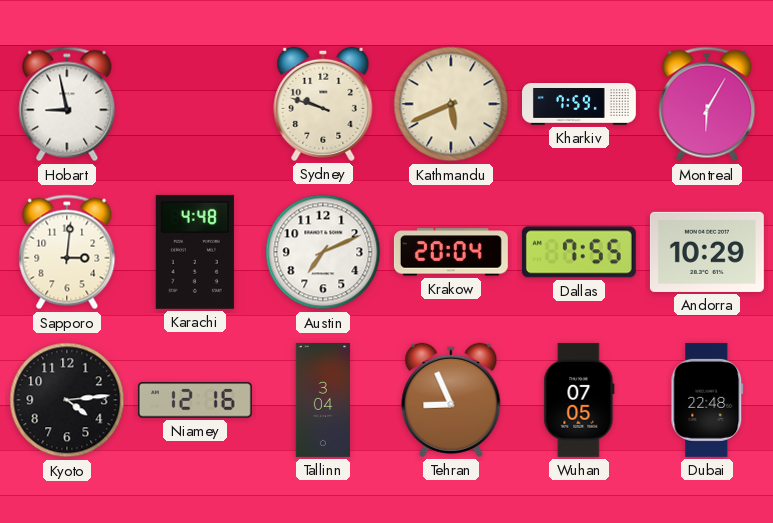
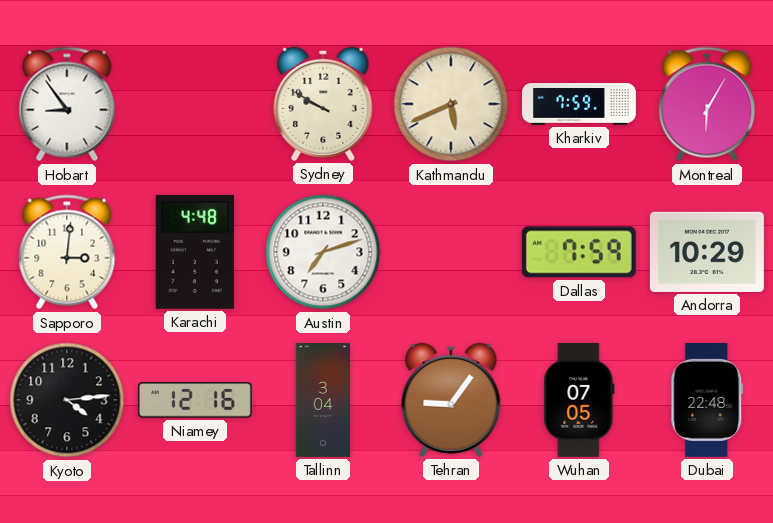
Hobart: 8:58 -> 8:54 (67, 104)
Sydney: 9:48 -> 9:50 (323, 104)
Austin: 7:11 -> 7:12 (323, 252)
Krakow: 20:04 -> none (451, 252)
Dallas: 7:55 -> 7:59 (579, 252)
Tehran: 8:56 -> 9:06 (451, 400)
